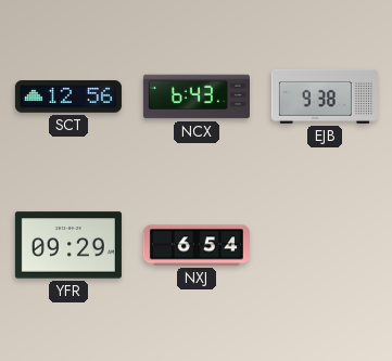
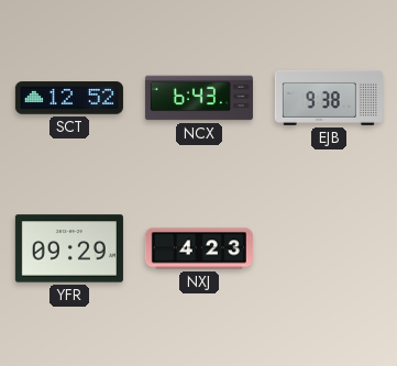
SCT: 12:56 -> 12:52 (69, 98)
NXJ: 6:54 -> 4:23 (199, 248)
